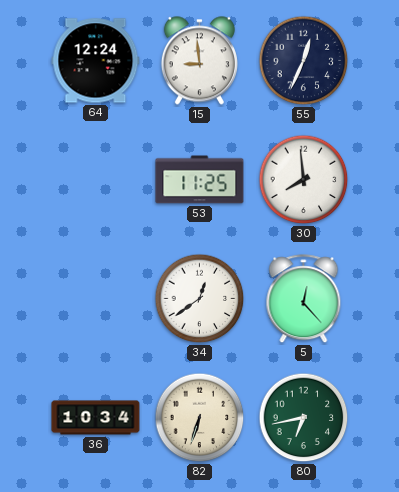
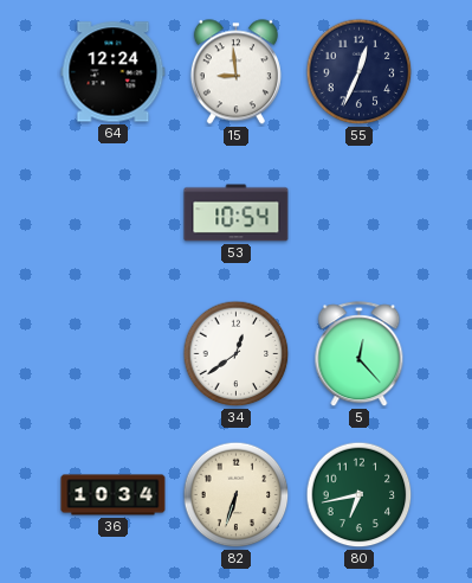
53: 11:25 -> 10:54 (237, 213)
30: 7:59 -> none (304, 180)
